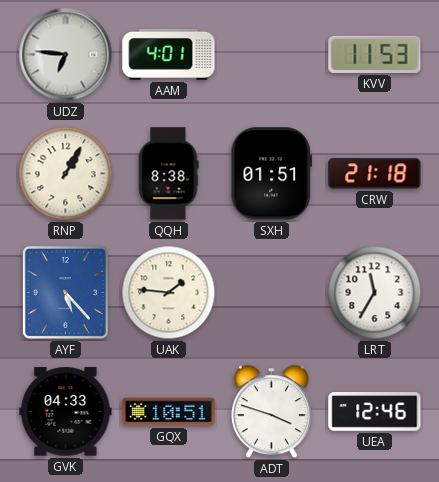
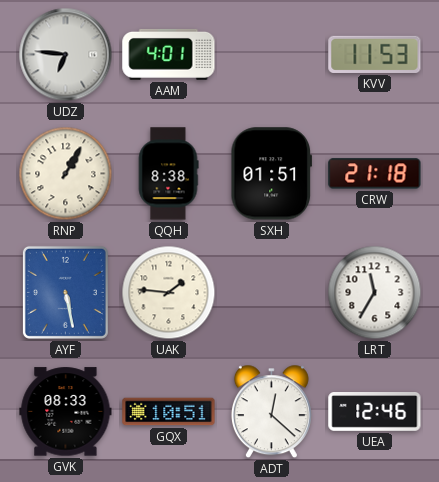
AYF: 5:23 -> 5:28 (65, 292)
GVK: 04:33 -> 08:33 (66, 412)
ADT: 3:48 -> 12:22 (271, 412)
